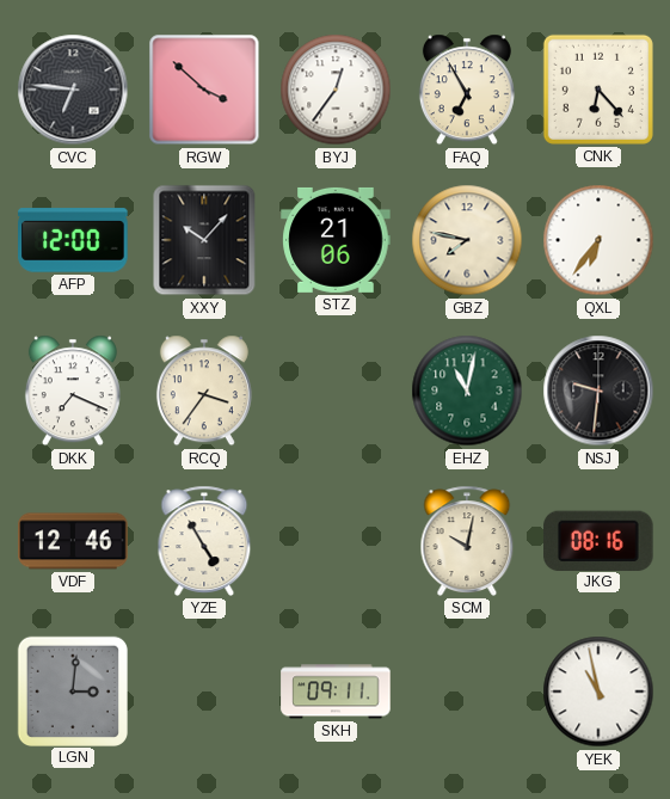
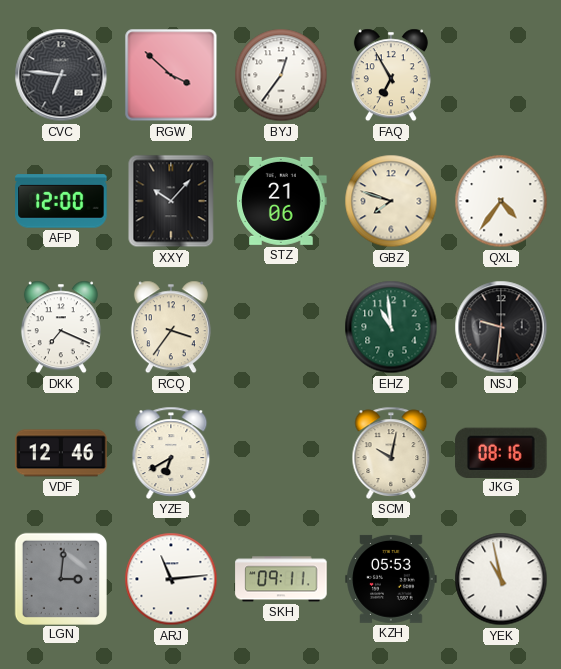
CNK: 6:23 -> none (598, 90)
GBZ: 7:47 -> 7:48 (391, 201)
QXL: 6:36 -> 4:36 (501, 201)
EHZ: 11:02 -> 10:59 (391, 327)
YZE: 4:55 -> 6:40 (171, 453)
ARJ: none -> 11:14 (171, 579)
KZH: none -> 05:53 (391, 579)
